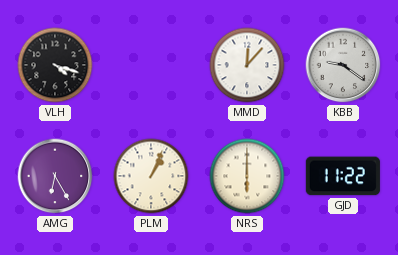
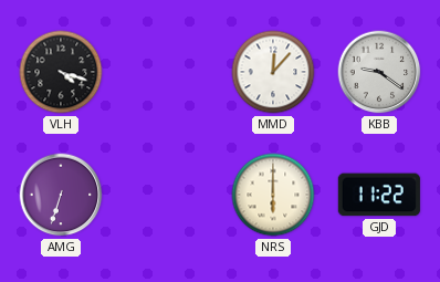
AMG: 6:25 -> 6:33 (61, 195)
PLM: 1:04 -> none (151, 176)
